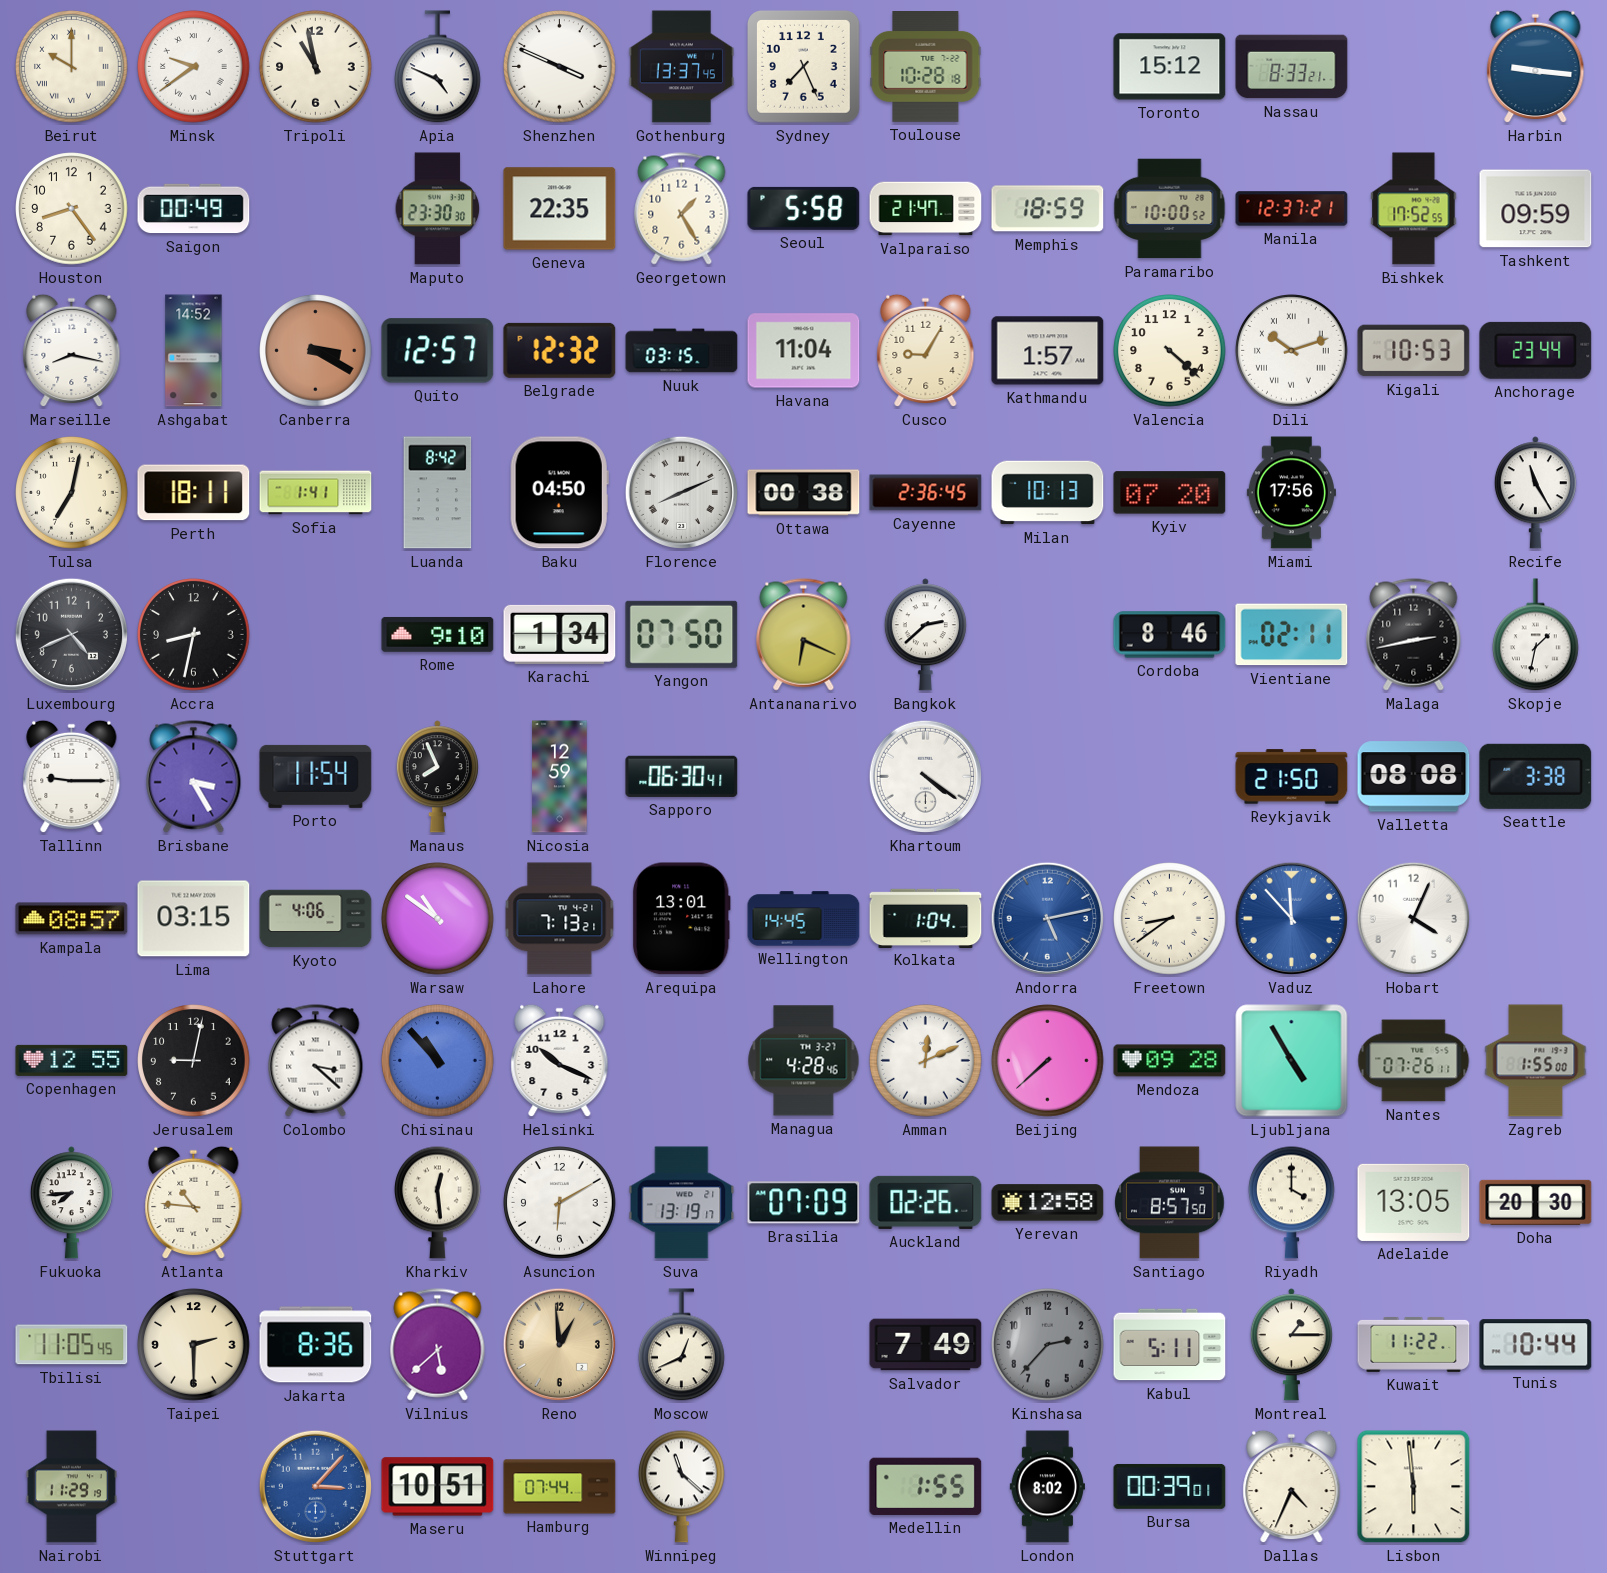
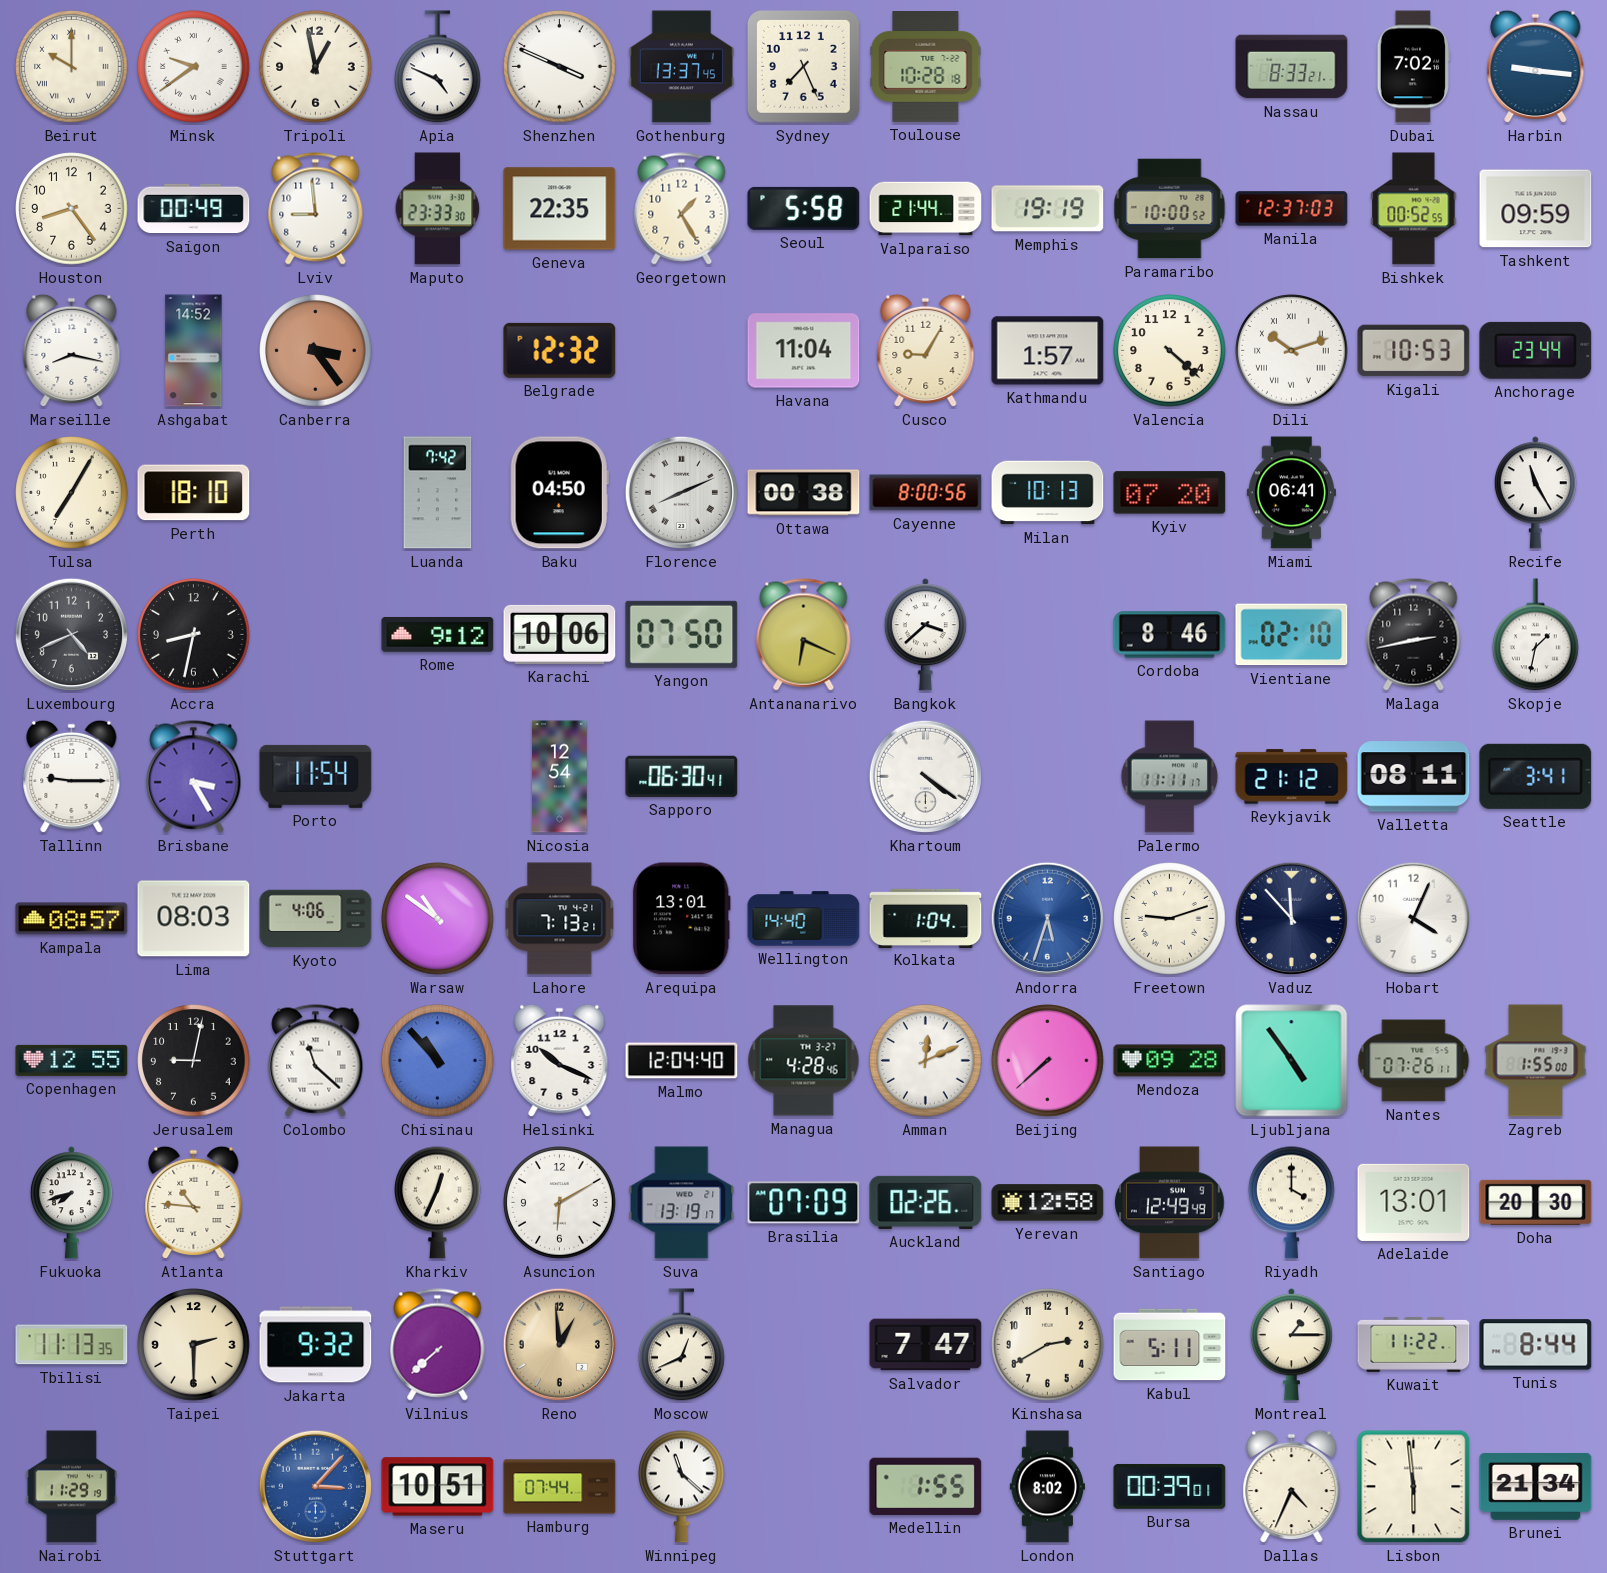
Tripoli: 10:58 -> 12:58 (316, 67)
Toronto: 15:12 -> none (1170, 67)
Dubai: none -> 7:02 (1413, 67)
Lviv: none -> 8:59 (316, 209)
Maputo: 23:30 -> 23:33 (438, 209)
Valparaiso: 21:47 -> 21:44 (926, 209)
Memphis: 18:59 -> 19:19 (1048, 209)
Manila: 12:37:21 -> 12:37:03 (1292, 209)
Bishkek: 17:52 -> 00:52 (1414, 209)
Canberra: 3:20 -> 3:24 (316, 351)
Quito: 12:57 -> none (438, 351)
Nuuk: 03:15 -> none (682, 351)
Tulsa: 7:02 -> 7:05 (72, 493)
Perth: 18:11 -> 18:10 (194, 493)
Sofia: 1:41 -> none (316, 493)
Luanda: 8:42 -> 7:42 (438, 493)
Cayenne: 2:36 -> 8:00 (926, 493)
Miami: 17:56 -> 06:41 (1291, 493)
Rome: 9:10 -> 9:12 (438, 634)
Karachi: 1:34 -> 10:06 (560, 634)
Bangkok: 2:38 -> 3:38 (925, 635)
Vientiane: 02:11 -> 02:10 (1292, 635)
Manaus: 7:56 -> none (437, 777)
Nicosia: 12:59 -> 12:54 (560, 777)
Palermo: none -> 11:11 (1170, 777)
Reykjavik: 21:50 -> 21:12 (1292, 777)
Valletta: 08:08 -> 08:11 (1414, 777)
Seattle: 3:38 -> 3:41 (1536, 776)
Lima: 03:15 -> 08:03 (194, 919)
Wellington: 14:45 -> 14:40 (804, 919)
Andorra: 5:13 -> 5:33 (1047, 918)
Freetown: 8:39 -> 9:12 (1170, 919)
Vaduz dial: blue -> navy (1291, 918)
Colombo: 3:22 -> 11:22 (316, 1061)
Malmo: none -> 12:04 (682, 1061)
Ljubljana: 4:55 -> 4:54 (1292, 1061)
Fukuoka: 7:44 -> 7:42 (71, 1203)
Kharkiv: 12:29 -> 12:34 (438, 1202)
Santiago: 8:57 -> 12:49 (1170, 1203)
Adelaide: 13:05 -> 13:01 (1414, 1202)
Tbilisi: 11:05 -> 11:13 (72, 1345)
Jakarta: 8:36 -> 9:32 (316, 1345)
Vilnius: 5:38 -> 7:38 (438, 1345)
Salvador: 7:49 -> 7:47 (926, 1345)
Kinshasa: 2:37 -> 2:40 (1048, 1345)
Kinshasa dial: grey -> cream (1048, 1345)
Tunis: 10:44 -> 8:44 (1536, 1345)
Brunei: none -> 21:34 (1536, 1486)
